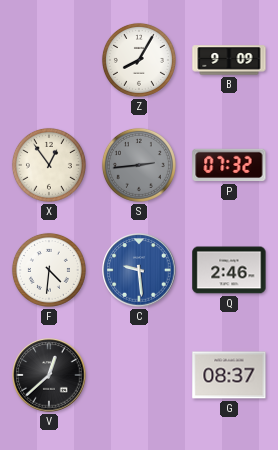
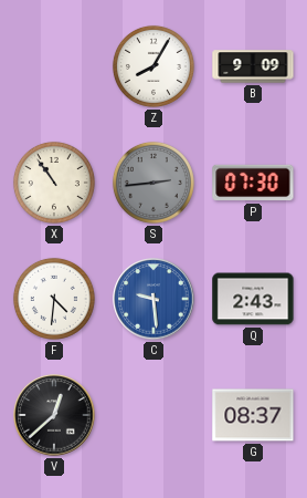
X: 12:54 -> 10:54 (54, 183)
P: 07:32 -> 07:30 (253, 183)
Q: 2:46 -> 2:43 (253, 299)
